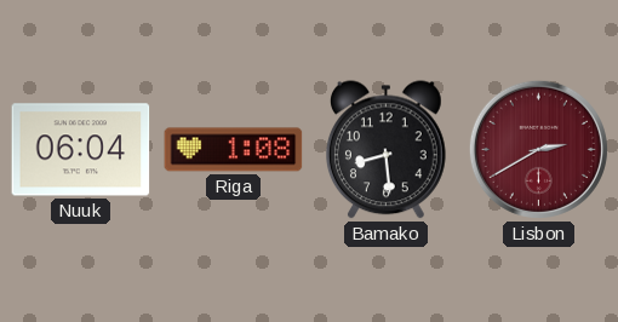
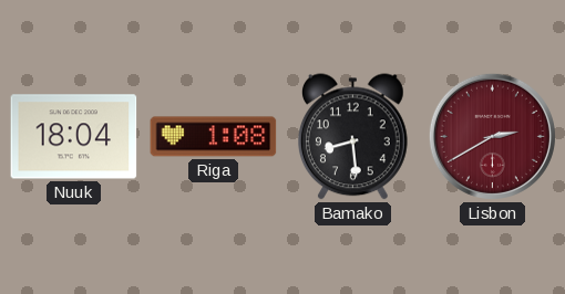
Nuuk: 06:04 -> 18:04 (74, 137)
